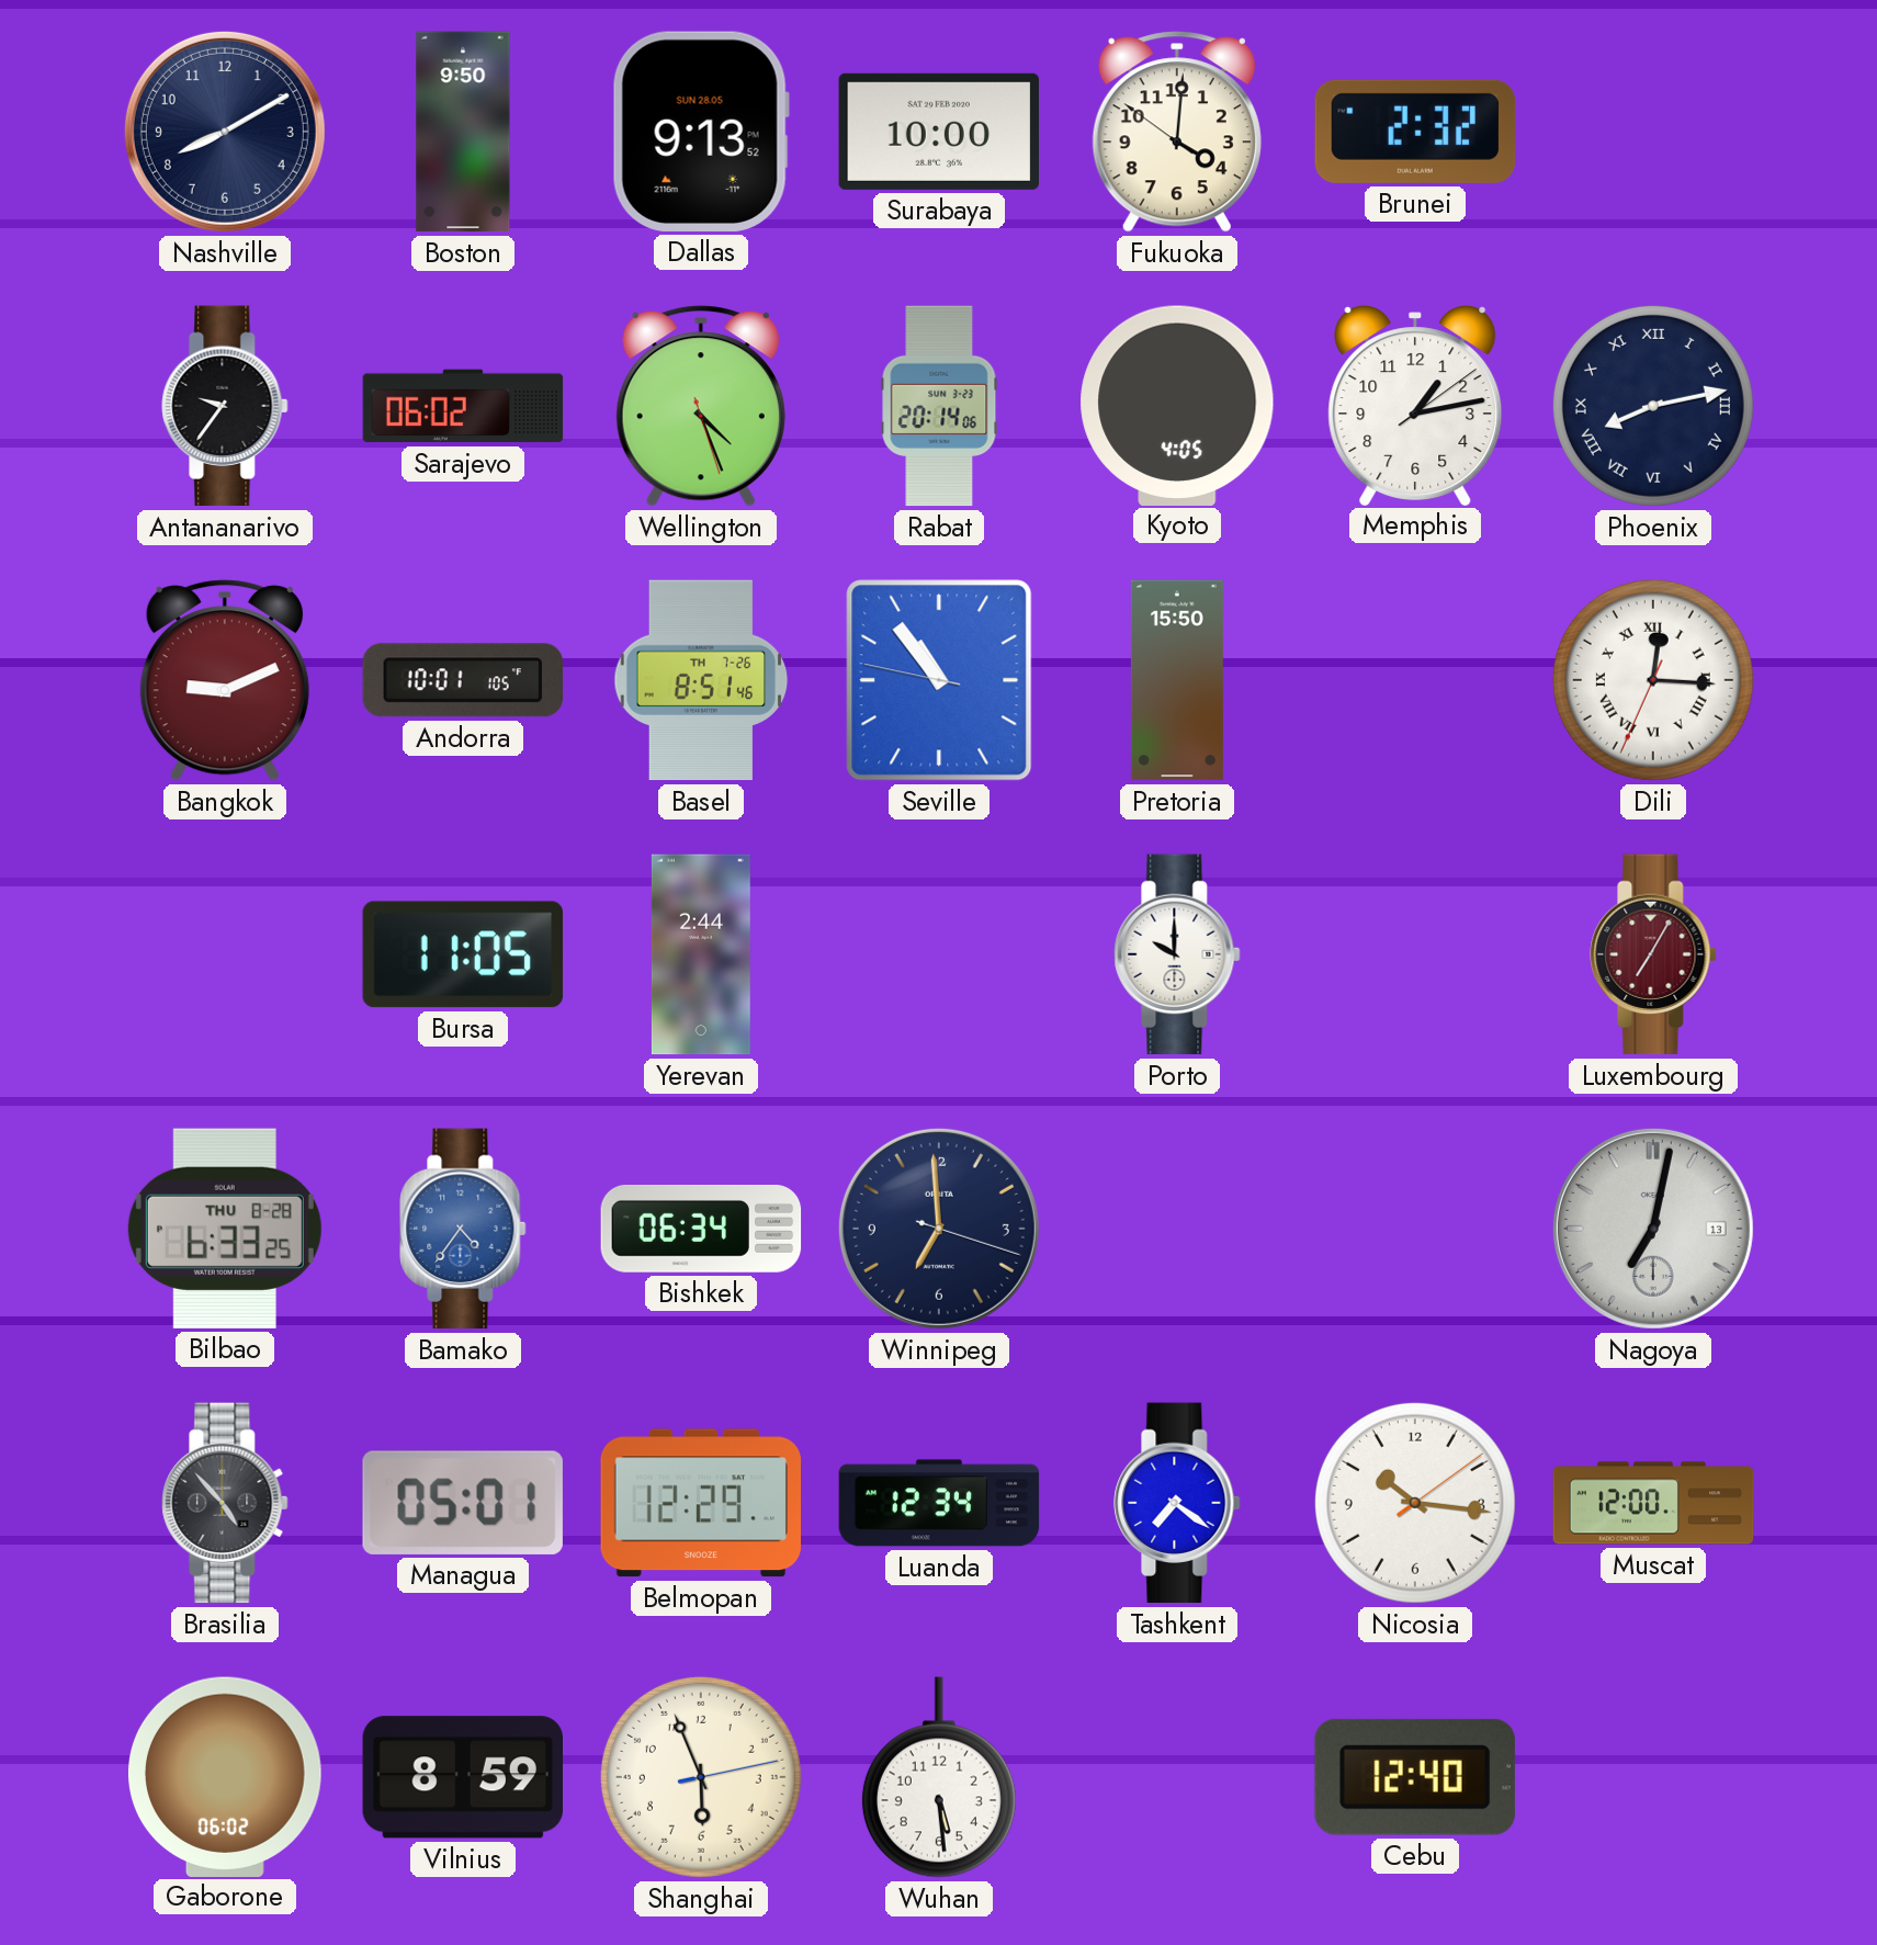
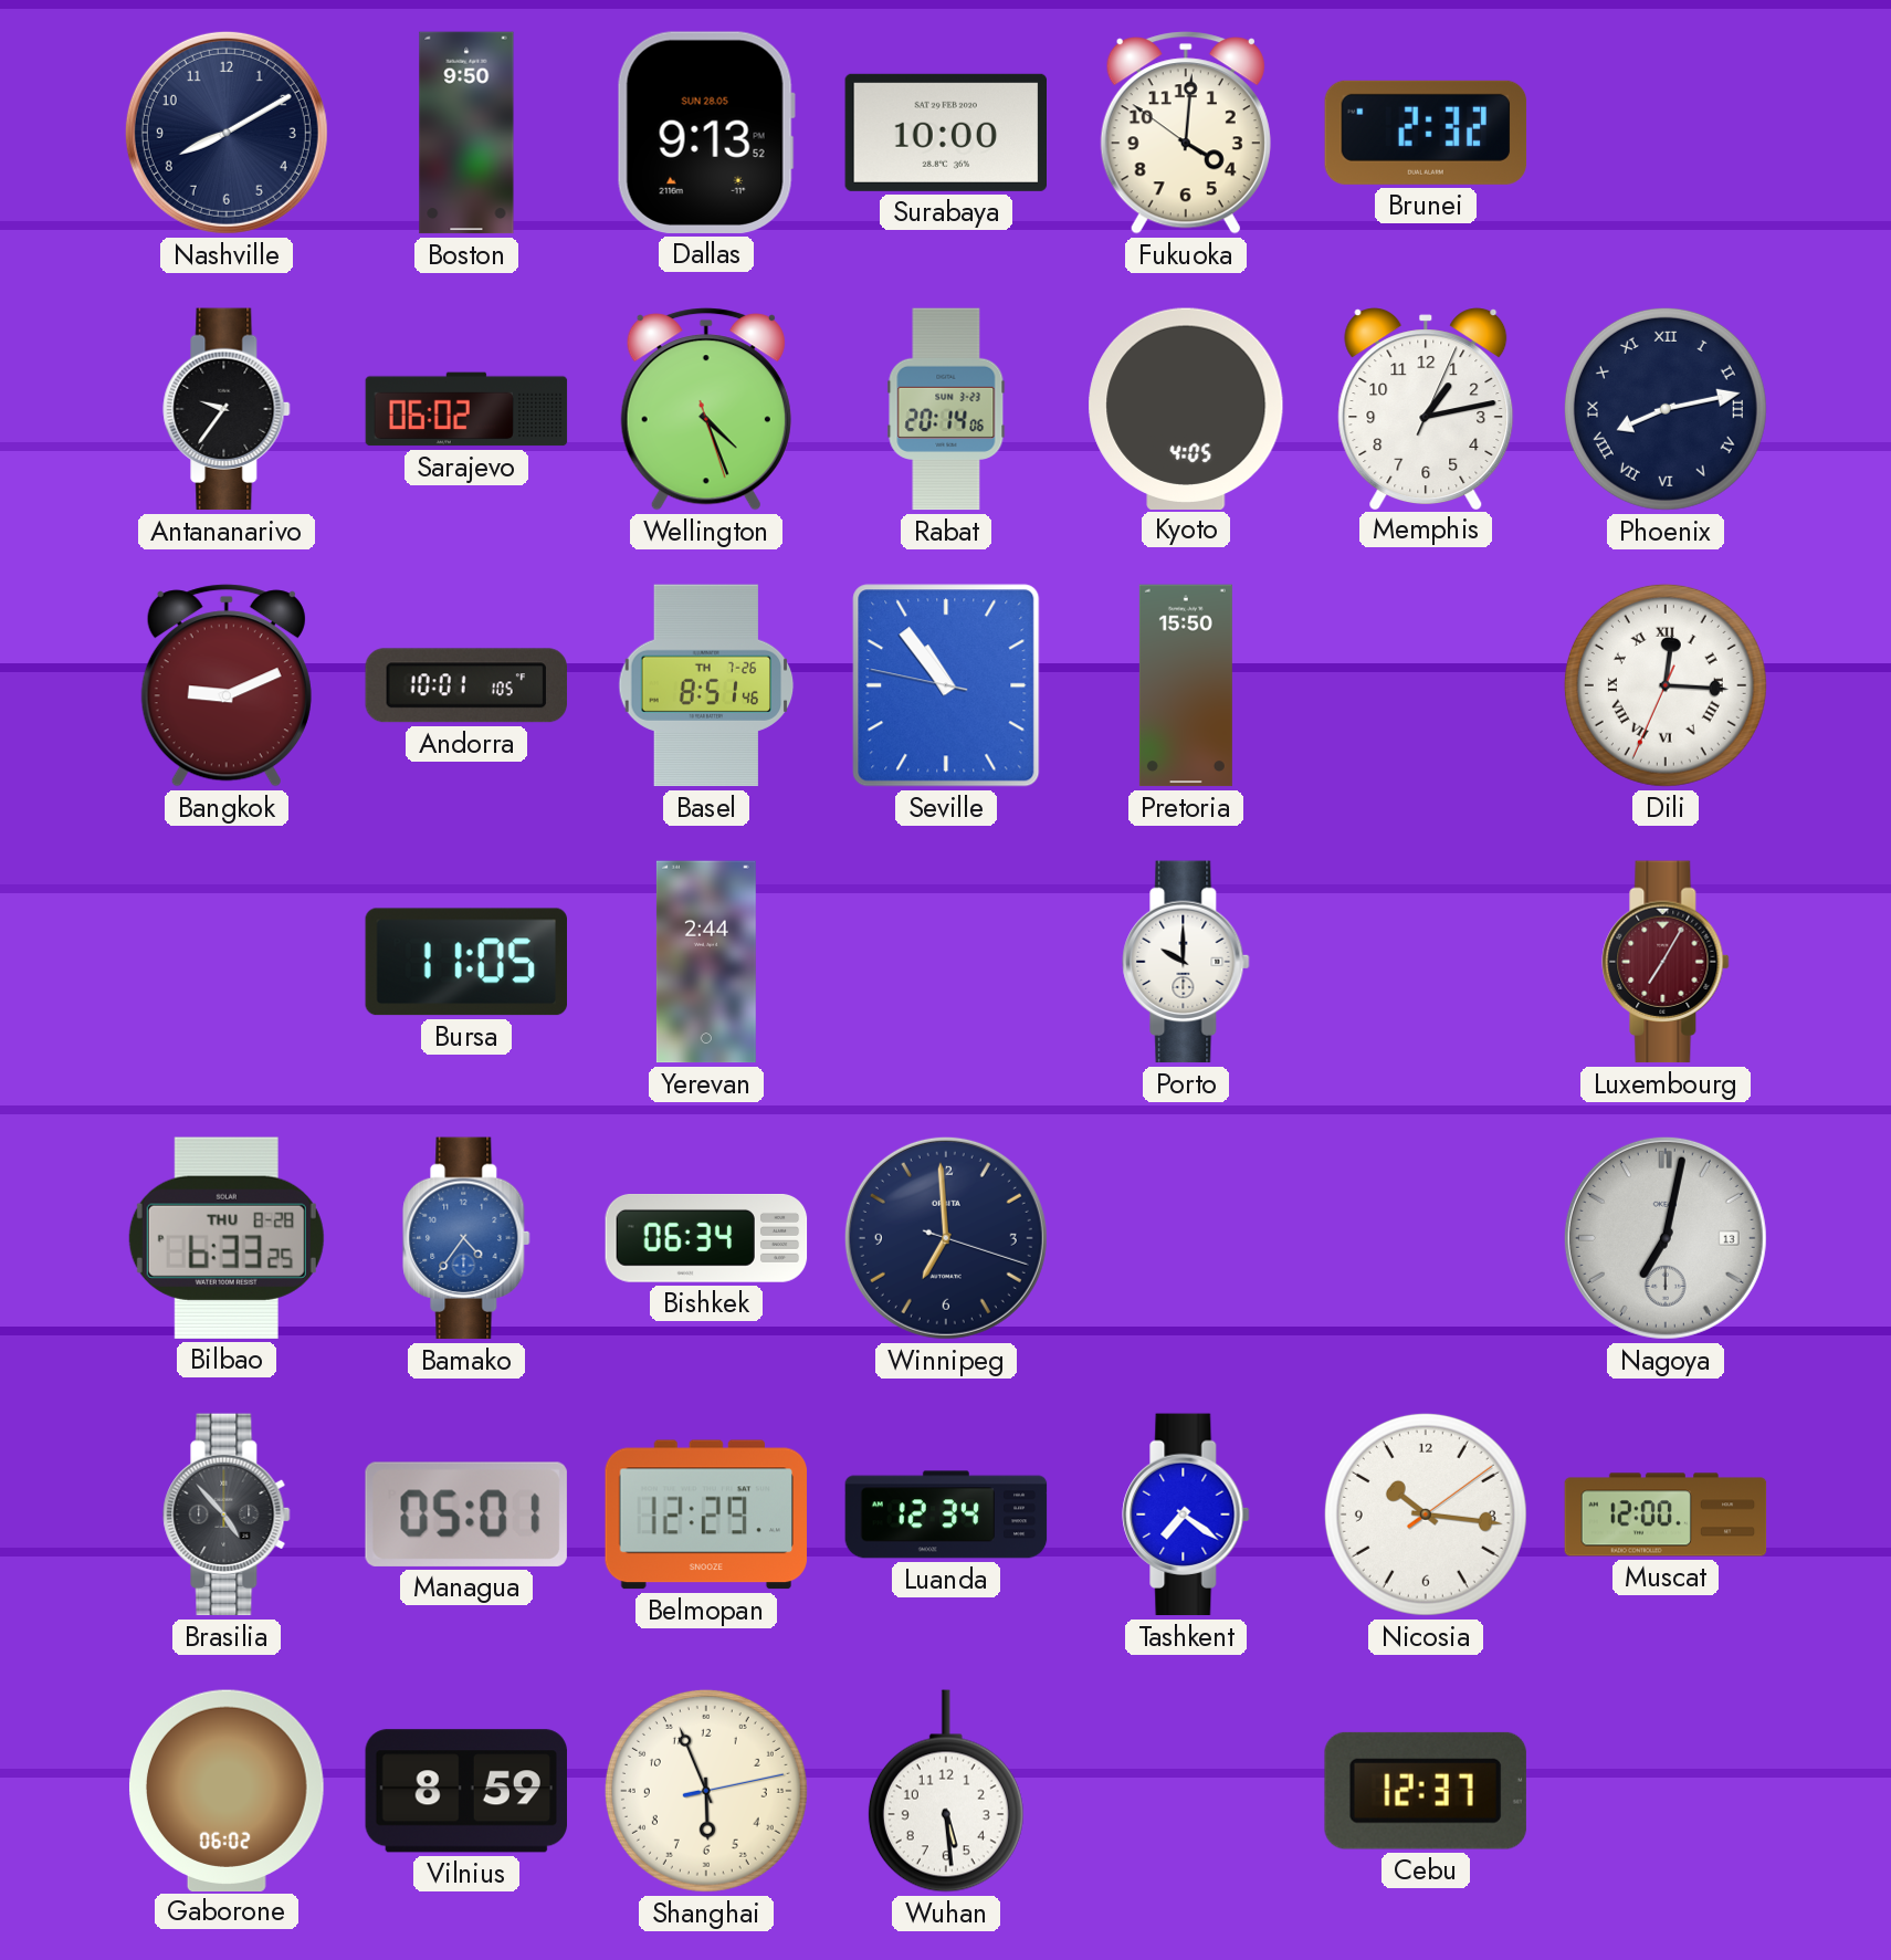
Memphis: 1:13:09 -> 1:13:04 (1426, 408)
Cebu: 12:40 -> 12:37 (1426, 1791)
